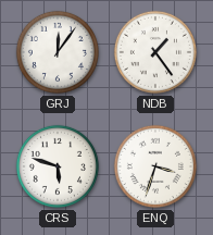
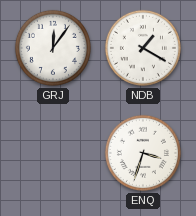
NDB: 1:24 -> 1:20 (143, 48)
CRS: 5:48 -> none (58, 166)
